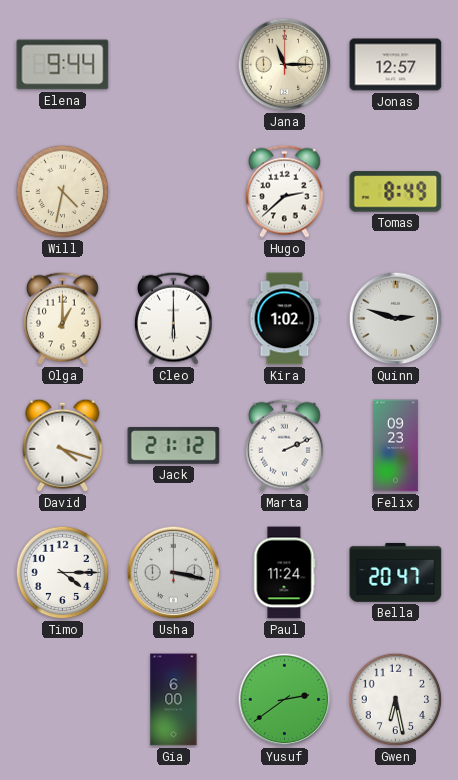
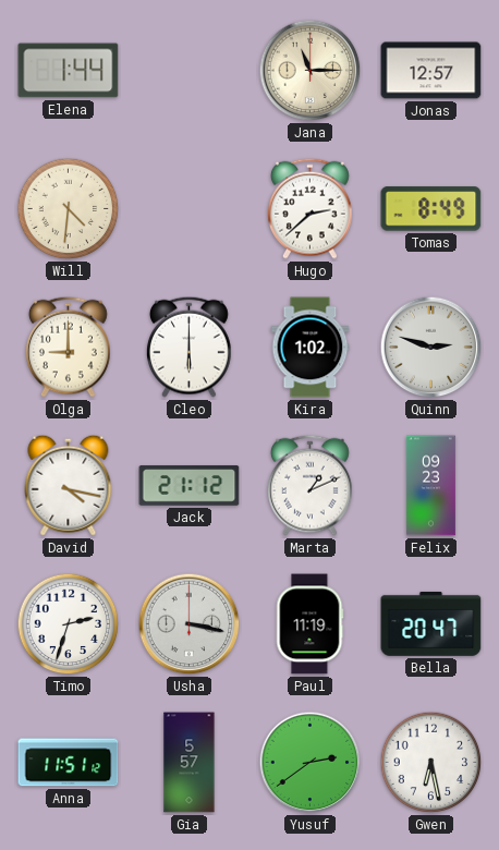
Elena: 9:44 -> 1:44 (69, 71)
Will: 4:32 -> 4:31 (69, 209)
Olga: 1:00 -> 9:00 (68, 347)
David: 4:18 -> 4:17 (69, 485)
Marta: 2:11 -> 1:11 (309, 485)
Timo: 4:15 -> 2:33 (69, 624)
Paul: 11:24 -> 11:19 (309, 624)
Anna: none -> 11:51 (69, 763)
Gia: 6:00 -> 5:57 (190, 763)
